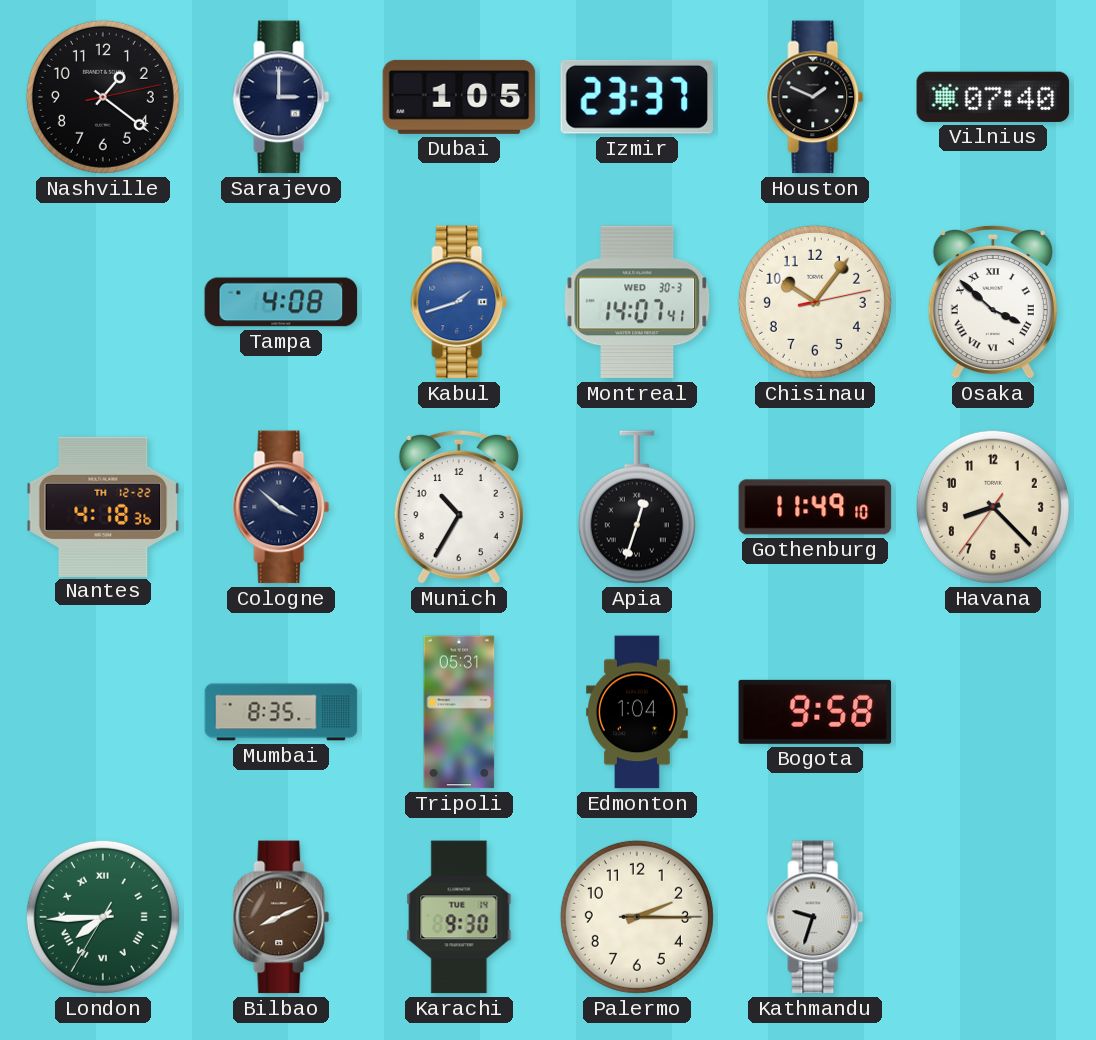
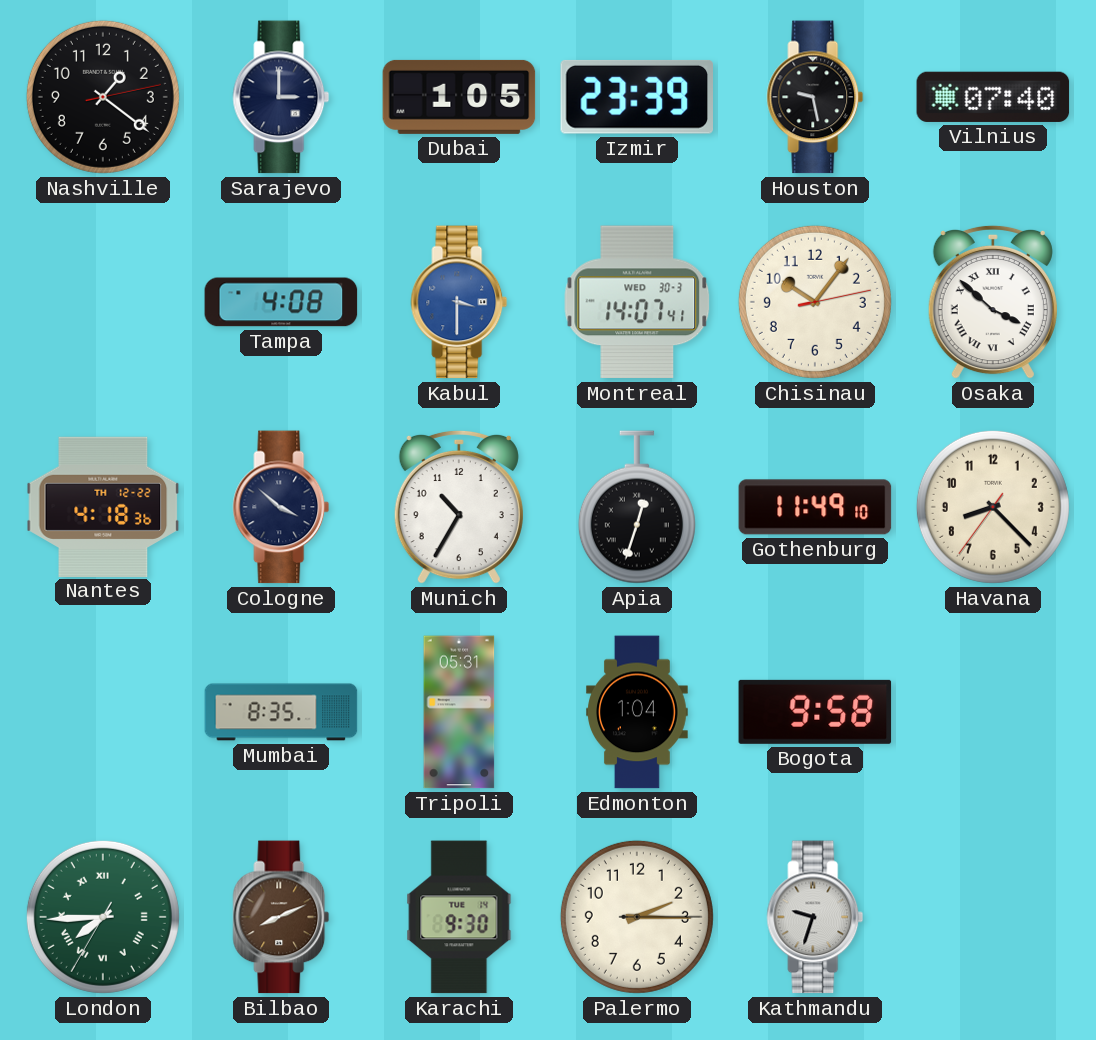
Izmir: 23:37 -> 23:39 (636, 97)
Houston: 1:49 -> 9:28 (815, 97)
Kabul: 1:42 -> 3:30 (459, 302)
